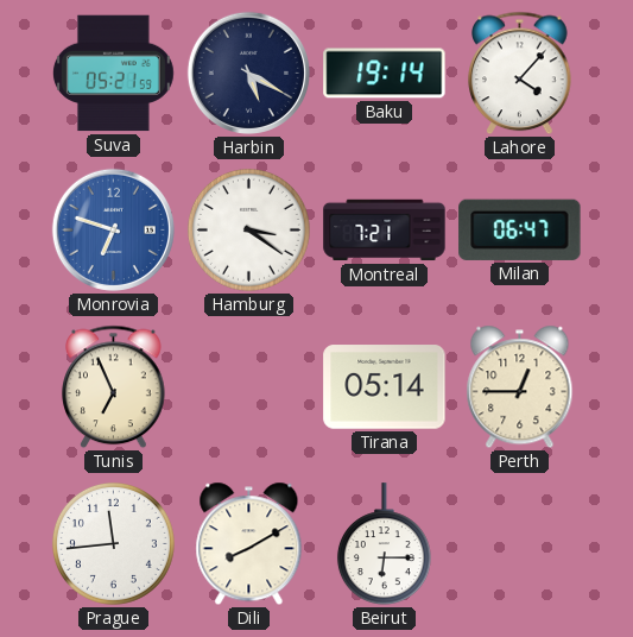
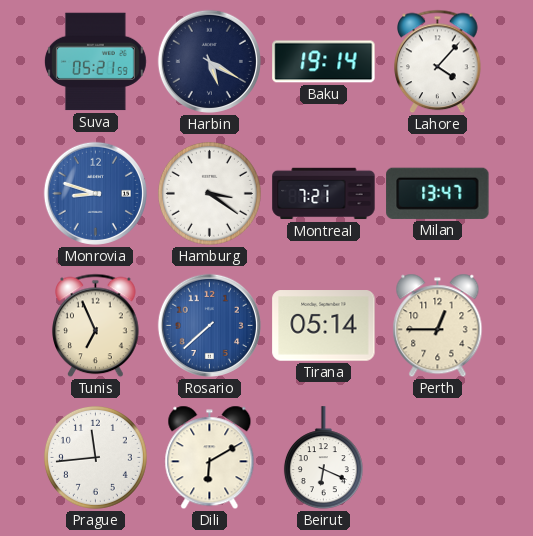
Monrovia: 6:48 -> 8:48 (95, 193)
Milan: 06:47 -> 13:47 (438, 193)
Rosario: none -> 7:38 (209, 325)
Dili: 8:10 -> 6:10 (210, 458)
Beirut: 6:15 -> 6:19 (323, 458)
